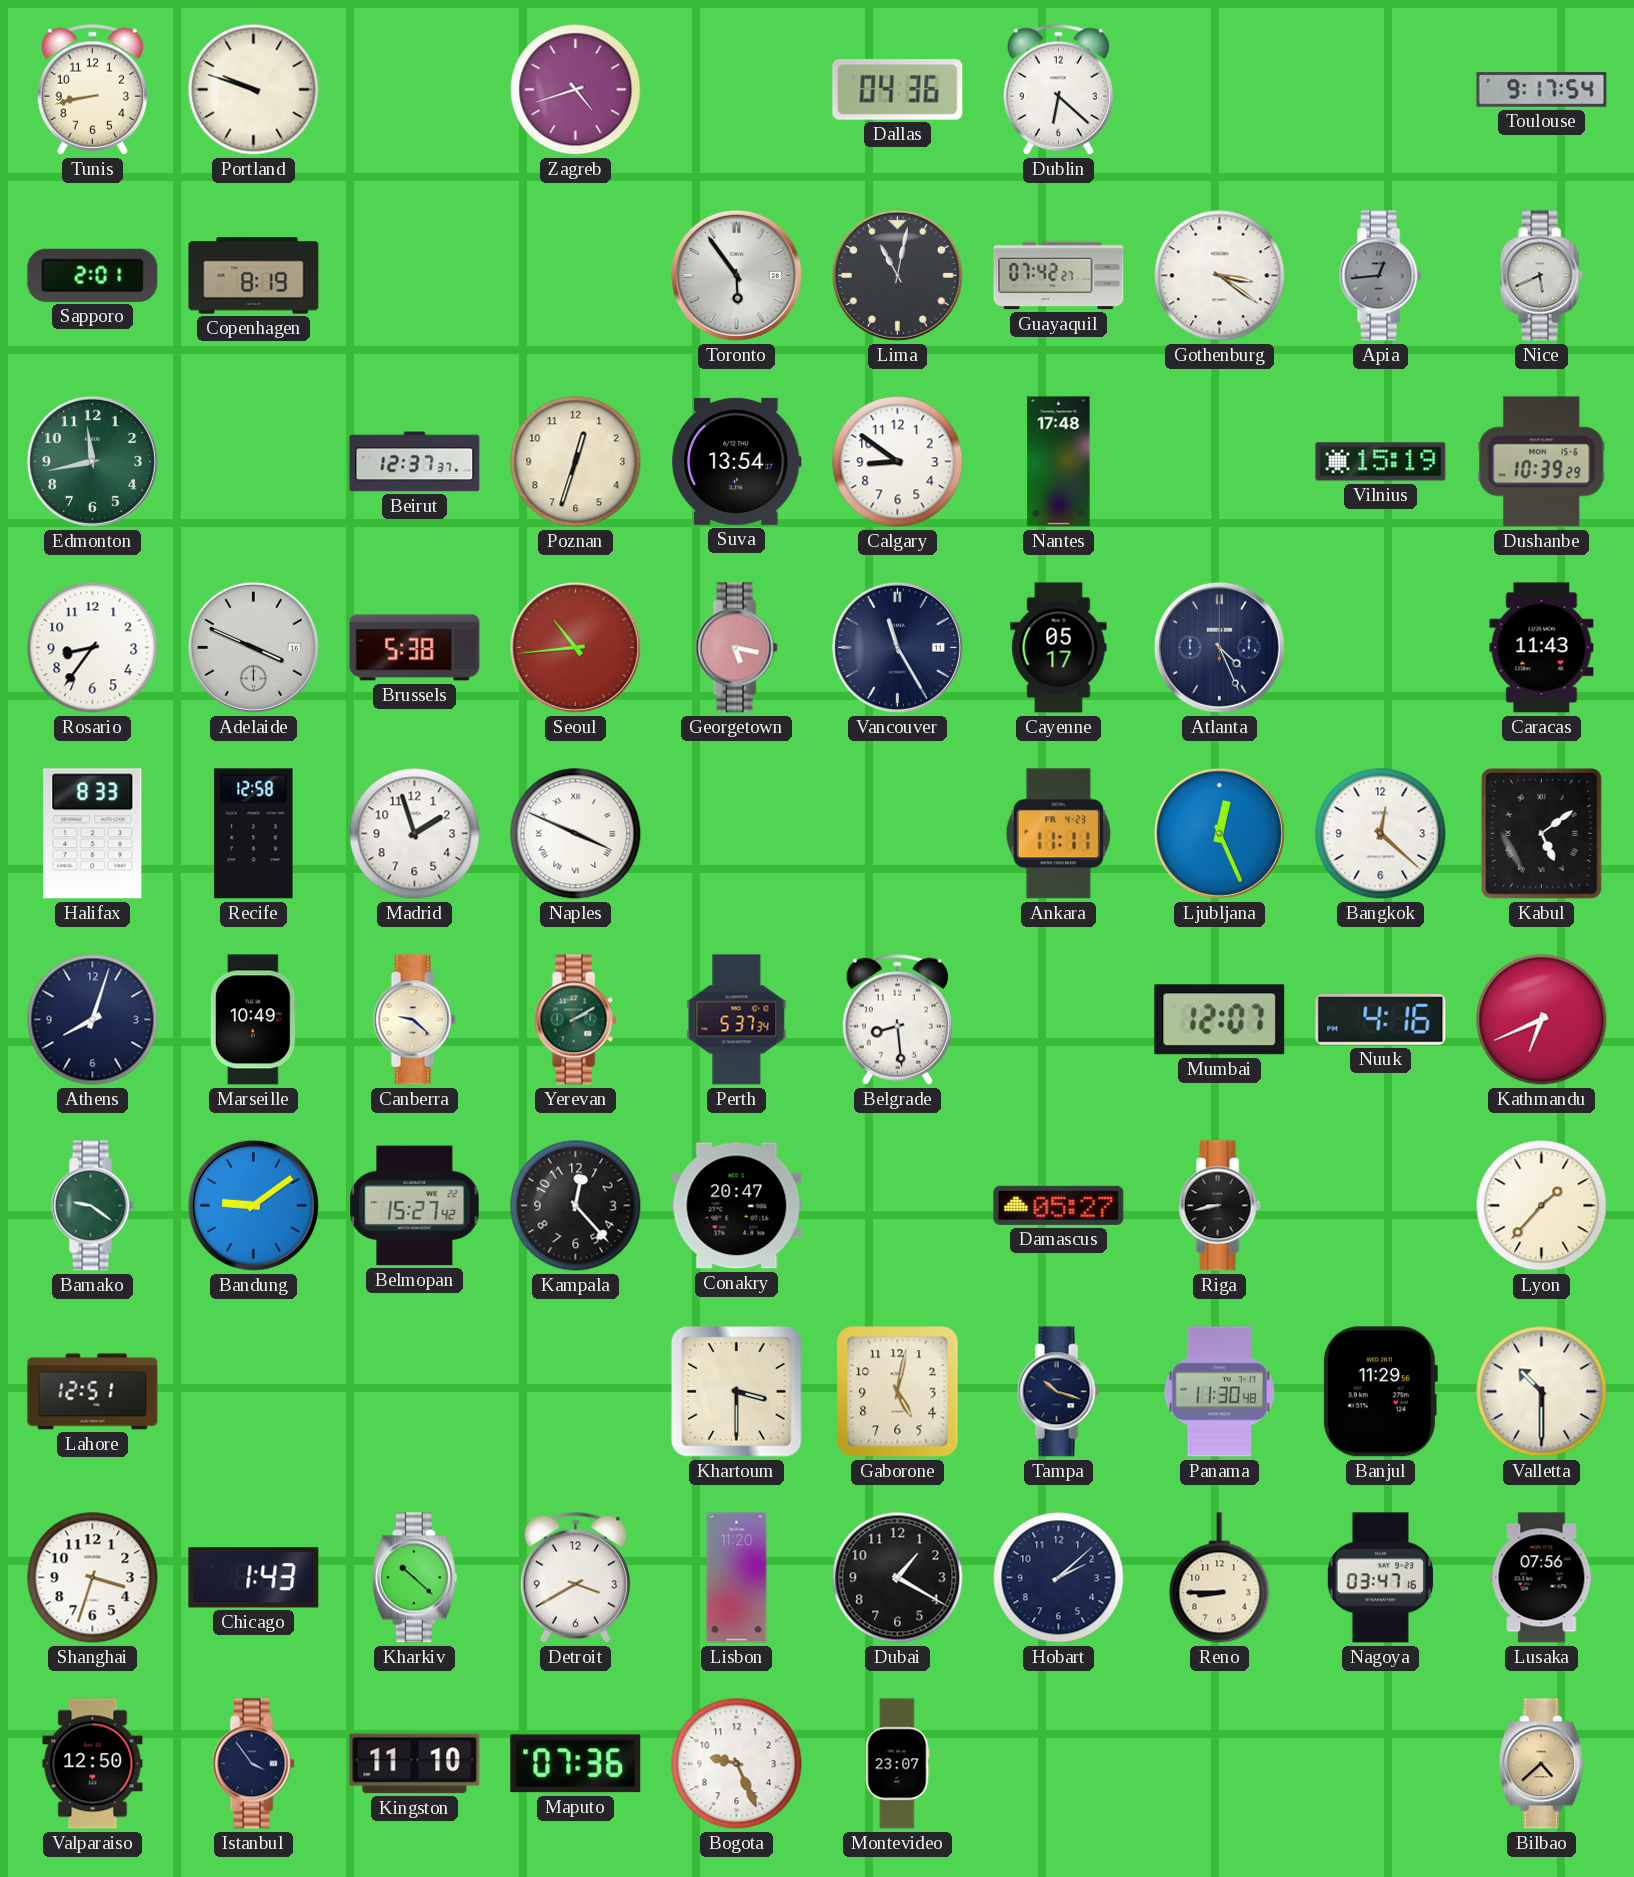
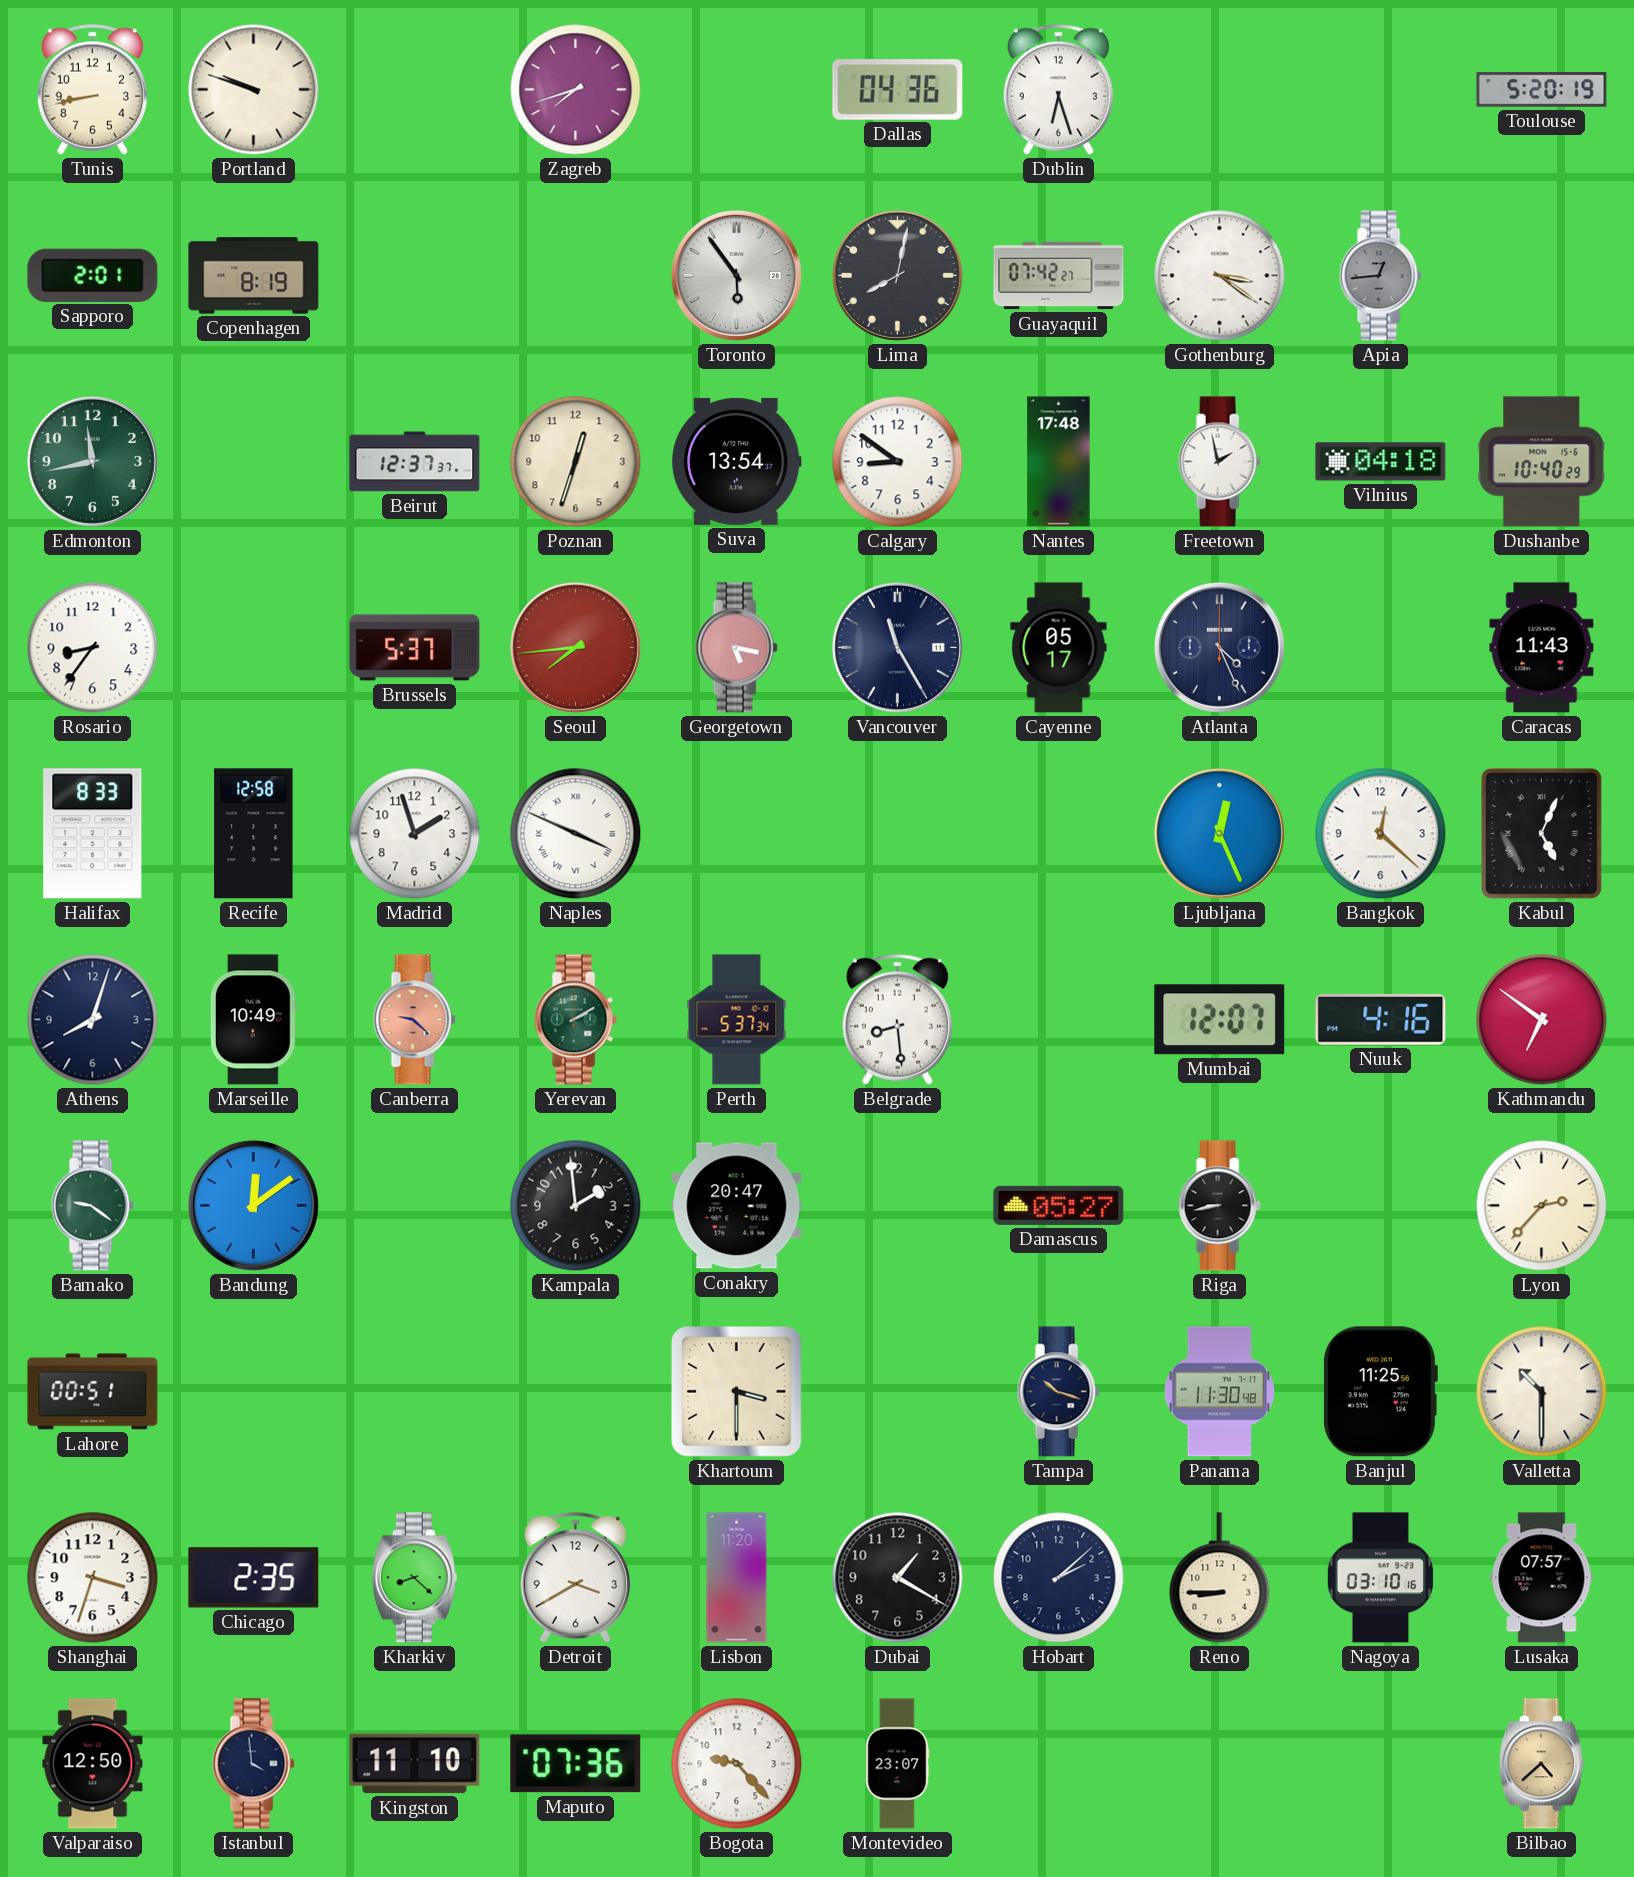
Zagreb: 4:42 -> 7:42 (576, 90)
Dublin: 6:22 -> 6:27 (1058, 89)
Toulouse: 9:17 -> 5:20 (1542, 90)
Lima: 11:02 -> 8:02 (897, 275)
Nice: 5:41 -> none (1541, 276)
Freetown: none -> 1:58 (1219, 462)
Vilnius: 15:19 -> 04:18 (1381, 462)
Dushanbe: 10:39 -> 10:40 (1542, 462)
Adelaide: 3:49 -> none (253, 647)
Brussels: 5:38 -> 5:37 (415, 648)
Seoul: 10:44 -> 7:44 (575, 647)
Ankara: 11:11 -> none (1058, 834)
Kabul: 5:09 -> 5:04 (1541, 833)
Canberra dial: cream -> salmon (414, 1020)
Kathmandu: 6:41 -> 6:51 (1542, 1020)
Bandung: 9:09 -> 12:09 (253, 1205)
Belmopan: 15:27 -> none (415, 1206)
Kampala: 12:23 -> 1:59 (576, 1206)
Lyon: 1:37 -> 2:37 (1542, 1206)
Lahore: 12:51 -> 00:51 (93, 1392)
Gaborone: 5:02 -> none (898, 1392)
Banjul: 11:29 -> 11:25 (1380, 1392)
Chicago: 1:43 -> 2:35 (254, 1578)
Kharkiv: 10:22 -> 8:22 (414, 1578)
Nagoya: 03:47 -> 03:10 (1380, 1578)
Lusaka: 07:56 -> 07:57 (1542, 1578)
Istanbul: 3:54 -> 3:59 (253, 1764)
Bogota: 9:26 -> 9:23 (737, 1764)
